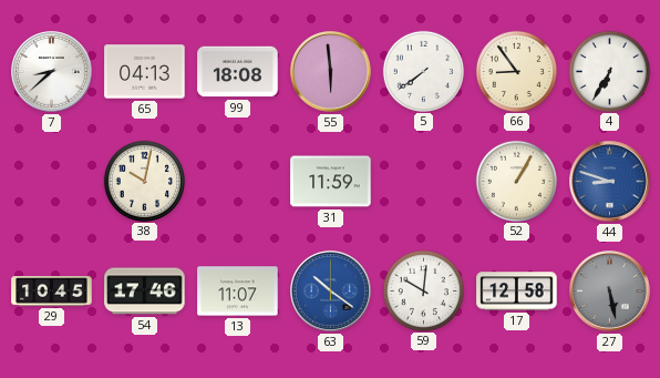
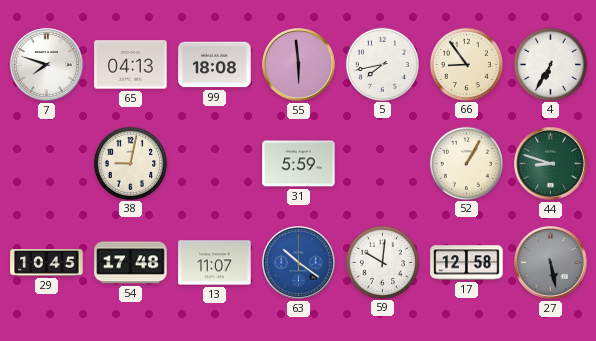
7: 8:38 -> 7:48 (47, 65)
5: 7:39 -> 7:43 (382, 64)
38: 10:02 -> 9:02 (130, 163)
31: 11:59 -> 5:59 (299, 164)
44 dial: blue -> green (551, 164)
54: 17:46 -> 17:48 (131, 263)
